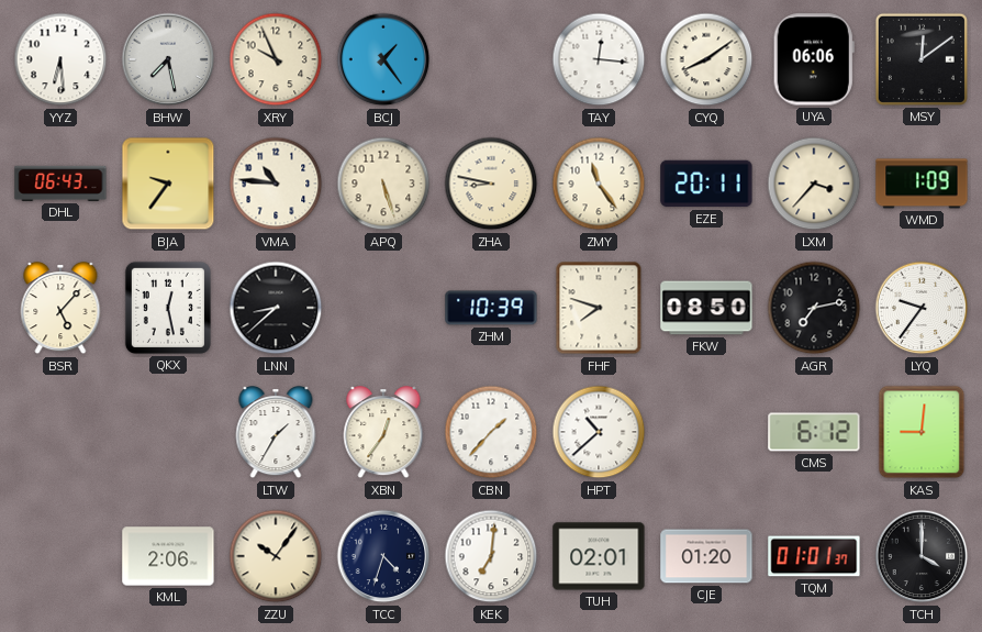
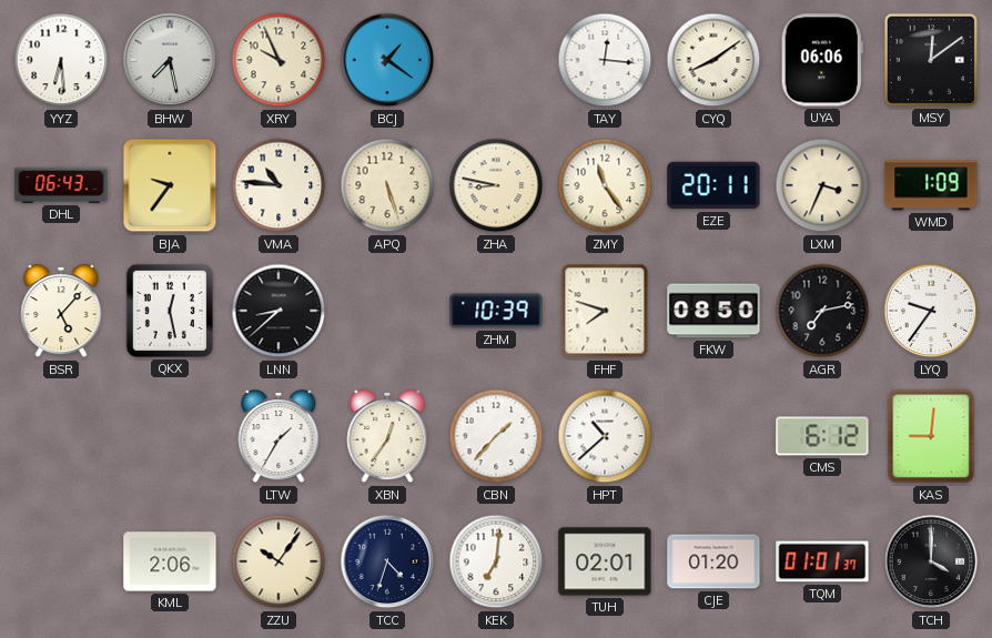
BCJ: 1:24 -> 1:21 (387, 60)
LXM: 3:37 -> 3:34 (822, 185)
